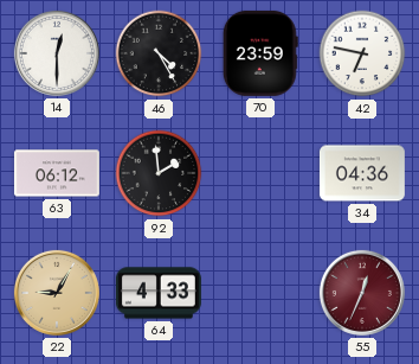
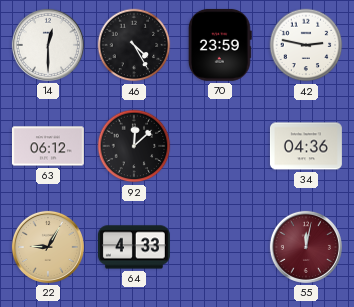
42: 6:47 -> 2:47 (306, 45)
92: 1:59 -> 12:08 (134, 146)
55: 12:34 -> 12:02 (306, 247)
